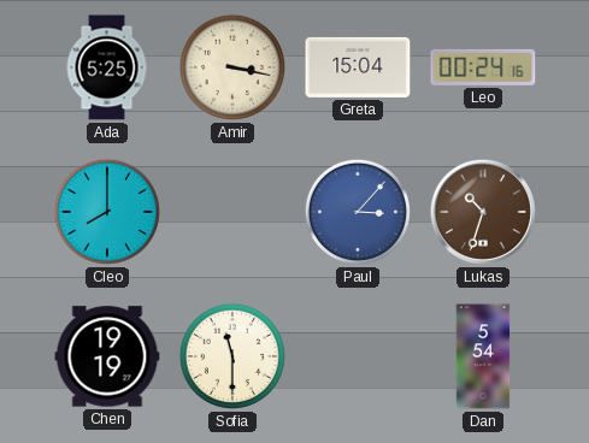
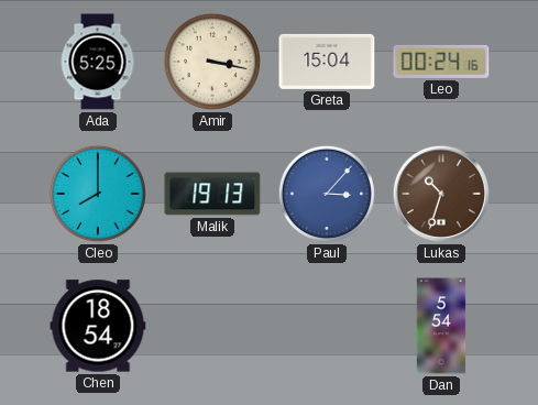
Malik: none -> 19:13 (212, 194)
Chen: 19:19 -> 18:54 (98, 326)
Sofia: 11:30 -> none (231, 356)
